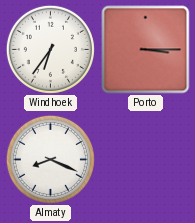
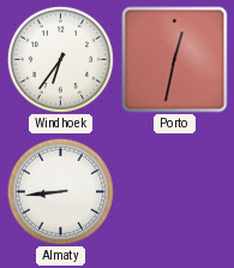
Porto: 3:15 -> 12:32 (175, 60)
Almaty: 8:19 -> 8:44 (60, 191)
